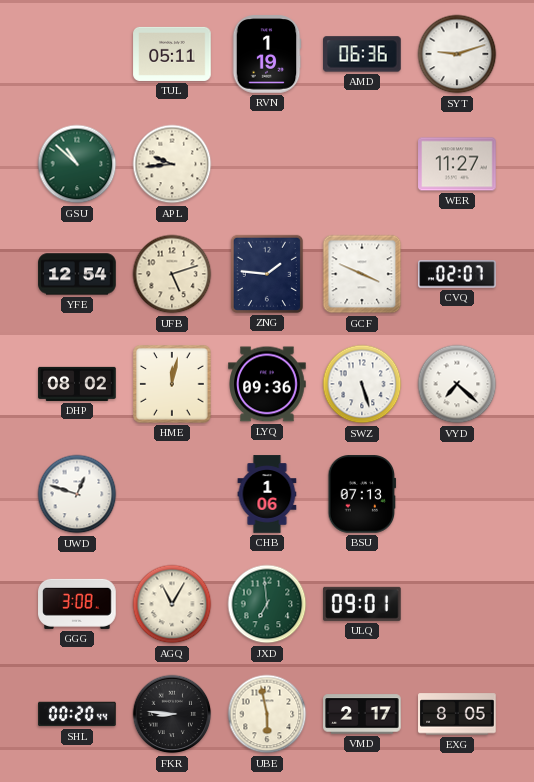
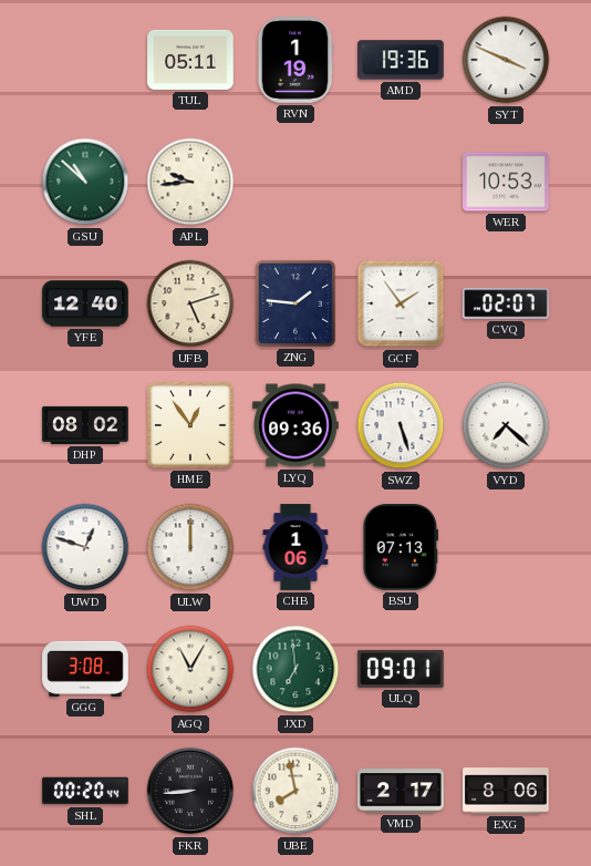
AMD: 06:36 -> 19:36 (401, 60)
SYT: 9:12 -> 3:49 (506, 60)
WER: 11:27 -> 10:53 (506, 182)
YFE: 12:54 -> 12:40 (85, 303)
GCF: 3:49 -> 1:54 (401, 303)
HME: 12:02 -> 12:54 (190, 425)
ULW: none -> 12:00 (190, 547)
FKR: 8:46 -> 8:44 (190, 791)
UBE: 5:58 -> 7:58 (295, 791)
EXG: 8:05 -> 8:06 (506, 791)
